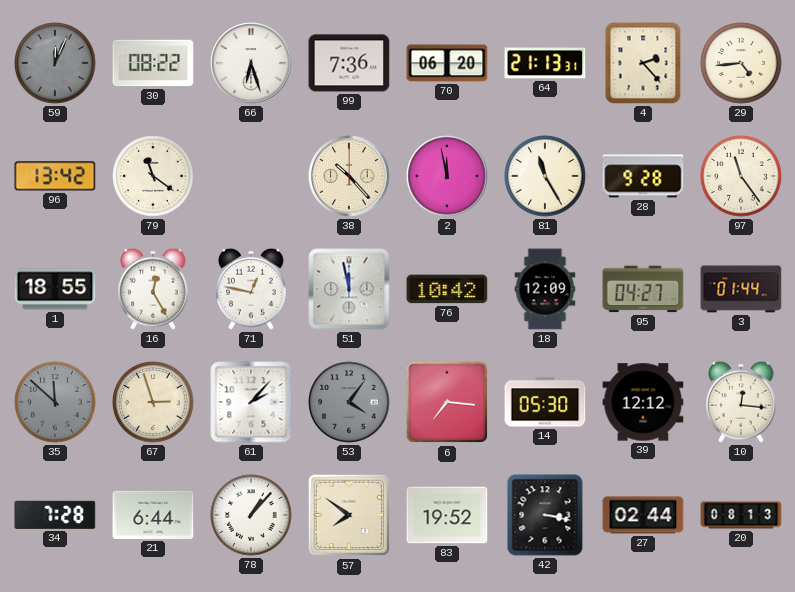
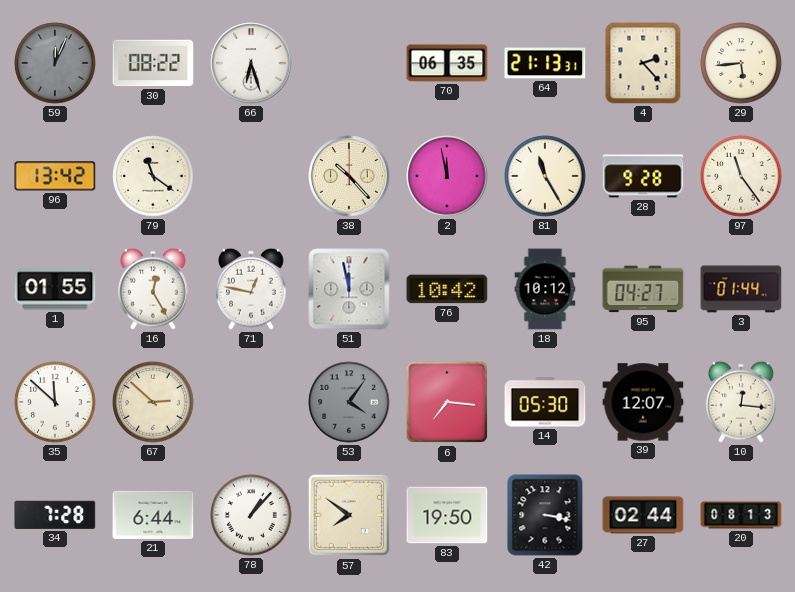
99: 7:36 -> none (349, 63)
70: 06:20 -> 06:35 (447, 63)
29: 4:44 -> 5:44 (741, 63)
1: 18:55 -> 01:55 (55, 289)
18: 12:09 -> 10:12 (545, 289)
35 dial: grey -> white (55, 402)
67: 2:57 -> 2:52 (153, 402)
61: 2:07 -> none (251, 402)
39: 12:12 -> 12:07 (643, 402)
83: 19:52 -> 19:50 (447, 515)
